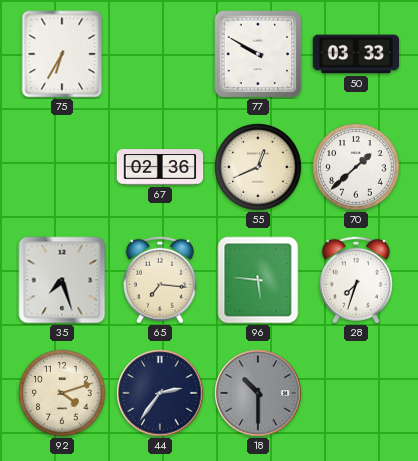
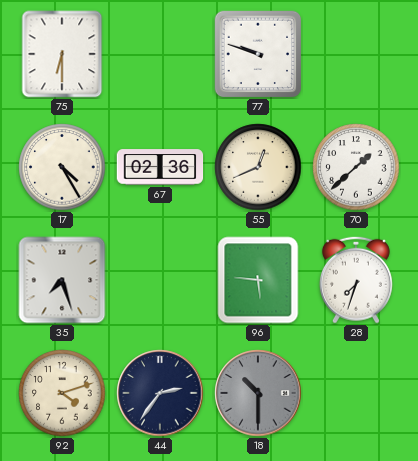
75: 6:35 -> 6:30 (62, 54)
77: 9:50 -> 9:48 (258, 54)
50: 03:33 -> none (356, 54)
17: none -> 4:25 (62, 167)
65: 7:16 -> none (160, 280)
